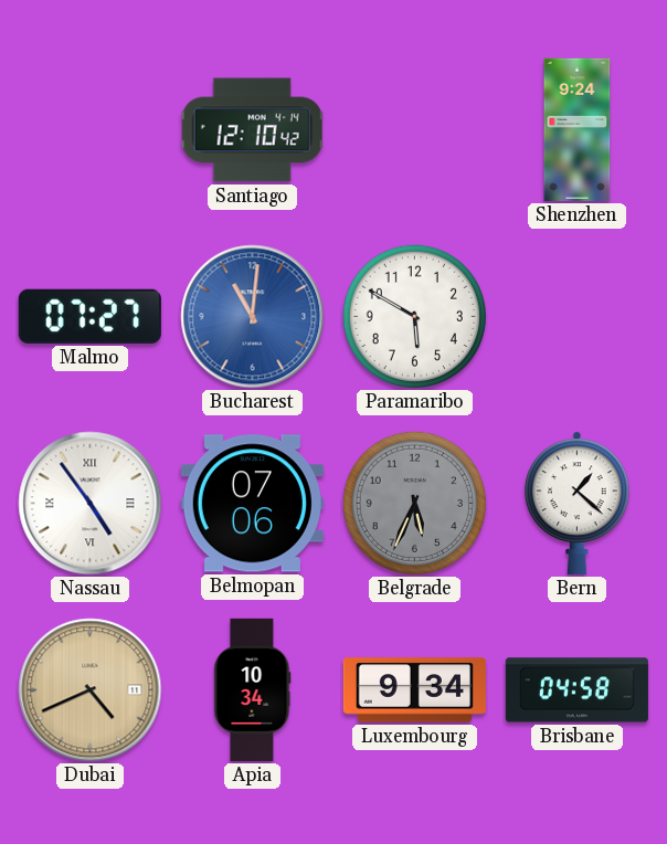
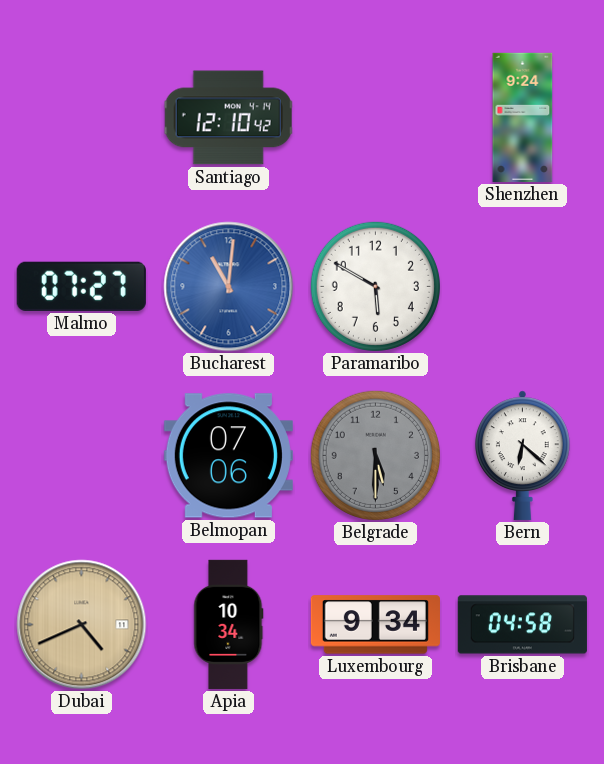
Nassau: 4:54 -> none (91, 504)
Belgrade: 5:34 -> 5:30 (375, 455)
Bern: 1:22 -> 6:22 (523, 455)
